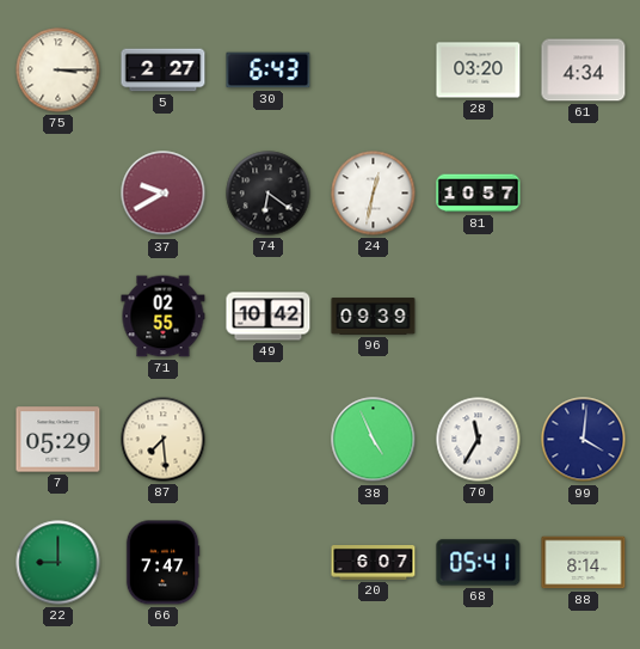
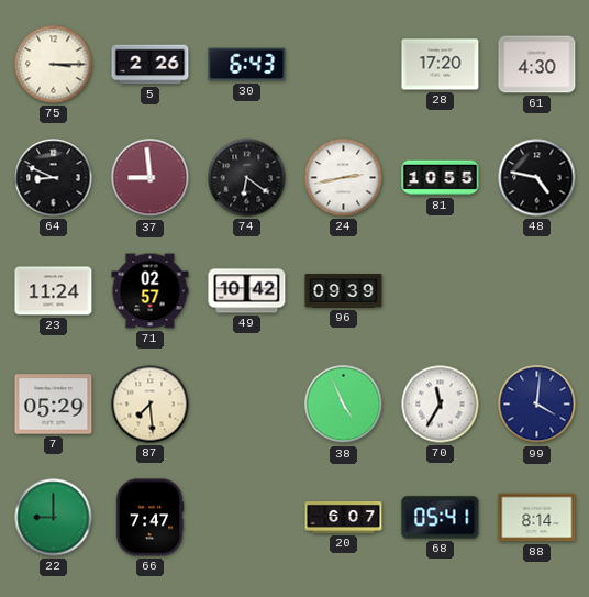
5: 2:27 -> 2:26 (151, 65)
28: 03:20 -> 17:20 (441, 65)
61: 4:34 -> 4:30 (537, 65)
64: none -> 8:49 (54, 178)
37: 9:40 -> 8:59 (151, 178)
24: 12:32 -> 2:43 (344, 178)
81: 10:57 -> 10:55 (441, 178)
48: none -> 4:47 (537, 178)
23: none -> 11:24 (54, 291)
71: 02:55 -> 02:57 (151, 291)
